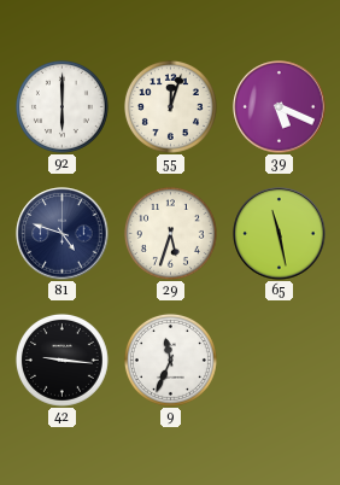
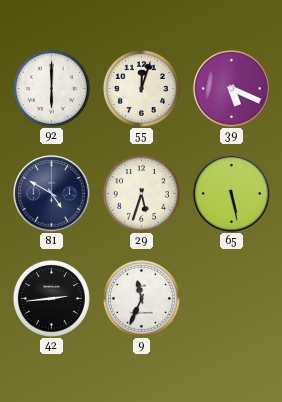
81: 4:48 -> 4:50 (52, 194)
65: 11:28 -> 5:28 (232, 194)
42: 9:16 -> 2:44 (51, 298)
